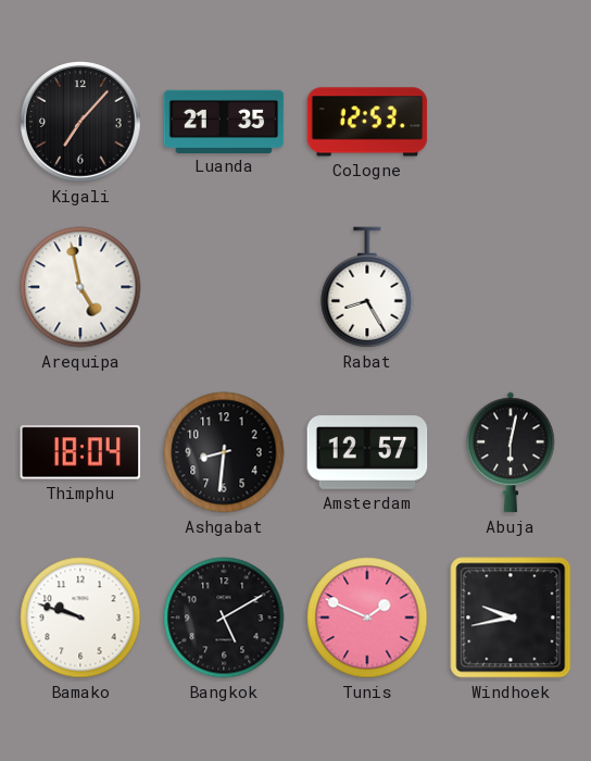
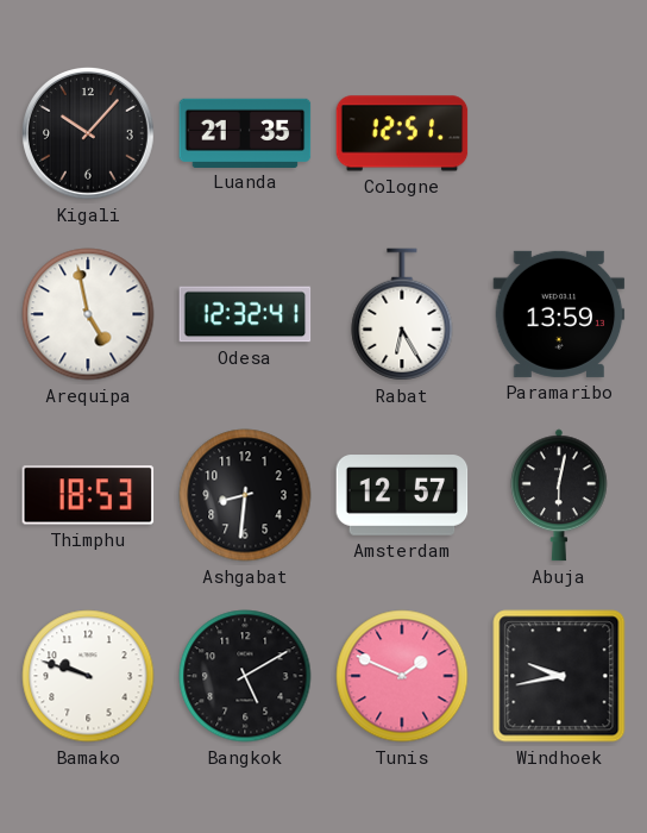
Kigali: 7:07 -> 10:07 (89, 134)
Cologne: 12:53 -> 12:51 (402, 133)
Odesa: none -> 12:32 (245, 314)
Rabat: 8:25 -> 6:25 (402, 314)
Paramaribo: none -> 13:59 (559, 314)
Thimphu: 18:04 -> 18:53 (88, 495)
